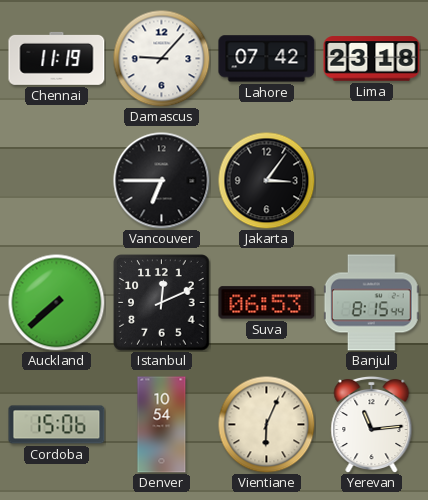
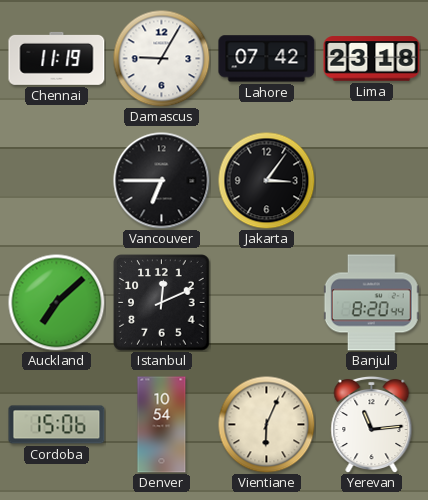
Damascus: 9:07 -> 9:05 (161, 58)
Auckland: 7:38 -> 7:08 (56, 302)
Suva: 06:53 -> none (267, 303)
Banjul: 8:15 -> 8:20 (371, 303)
